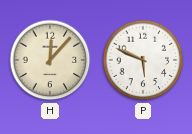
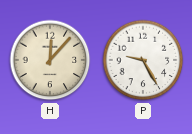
P: 5:49 -> 9:25 (143, 60)
